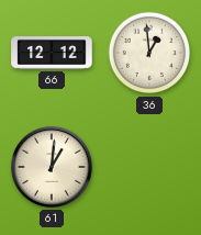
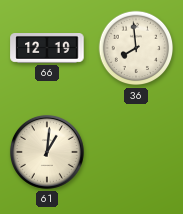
66: 12:12 -> 12:19 (47, 49)
36: 12:59 -> 7:59 (136, 48)
